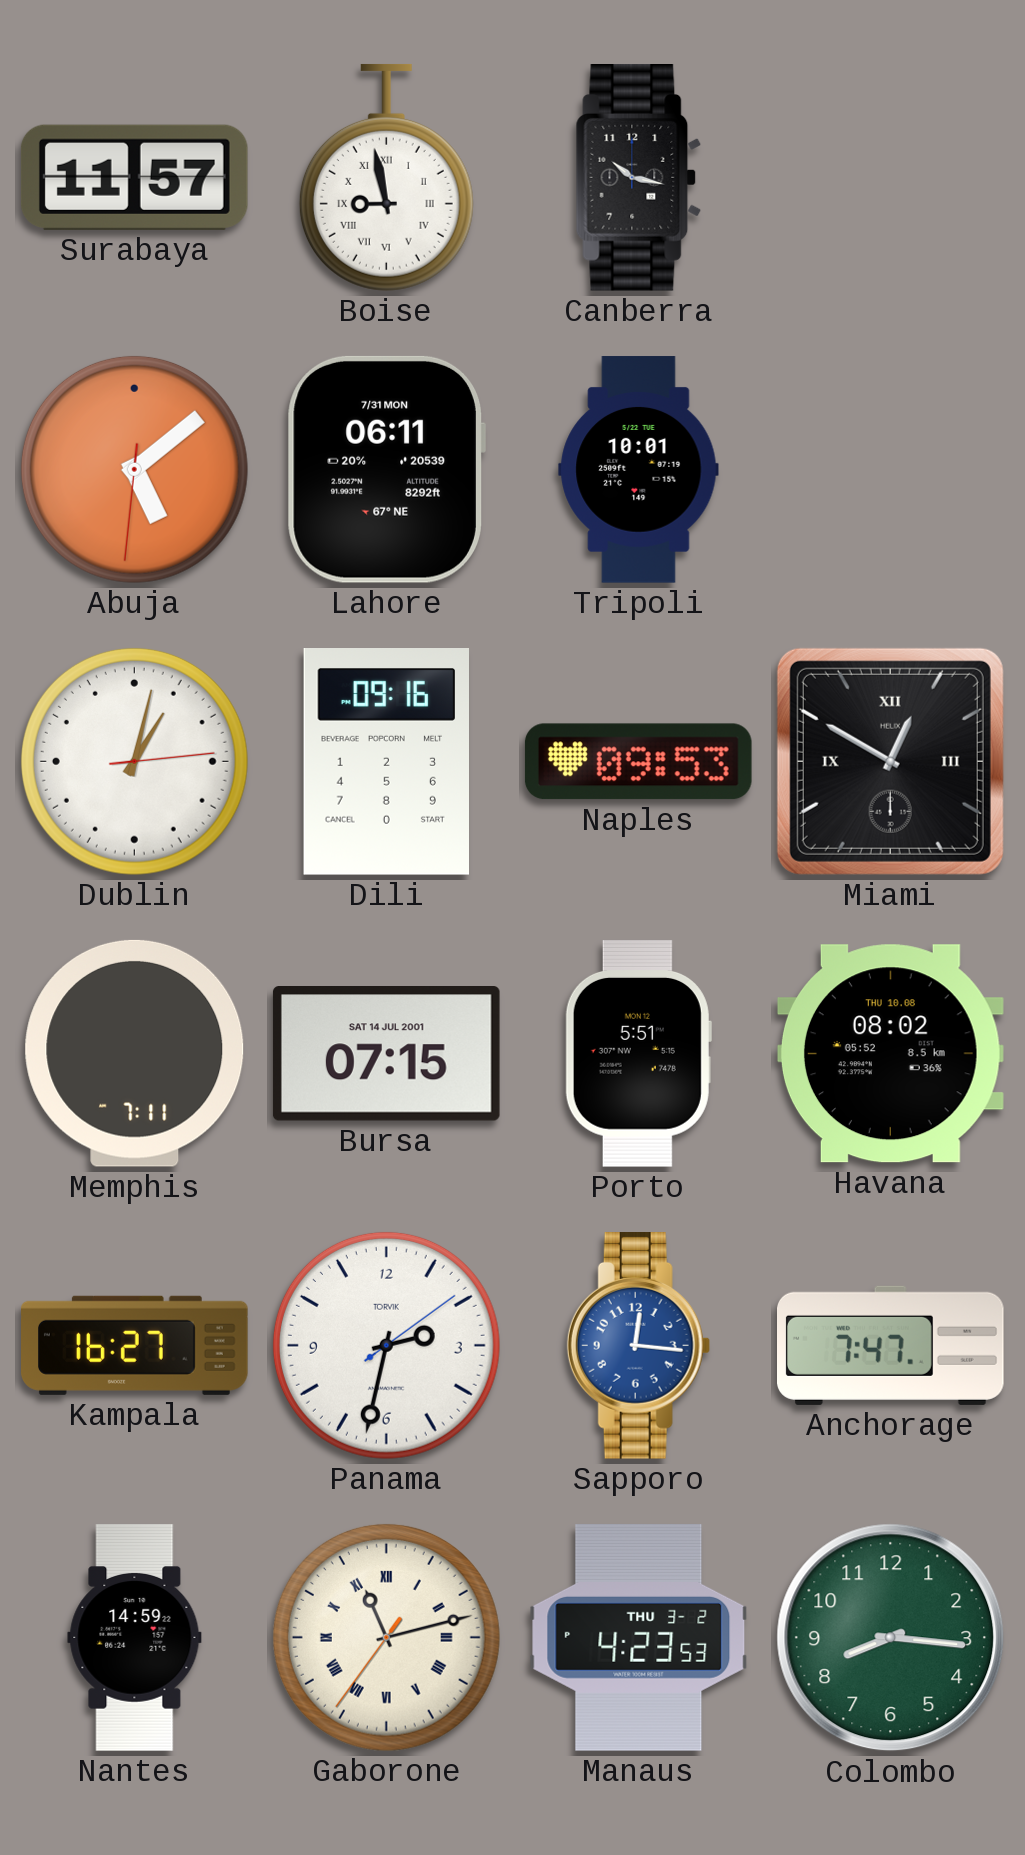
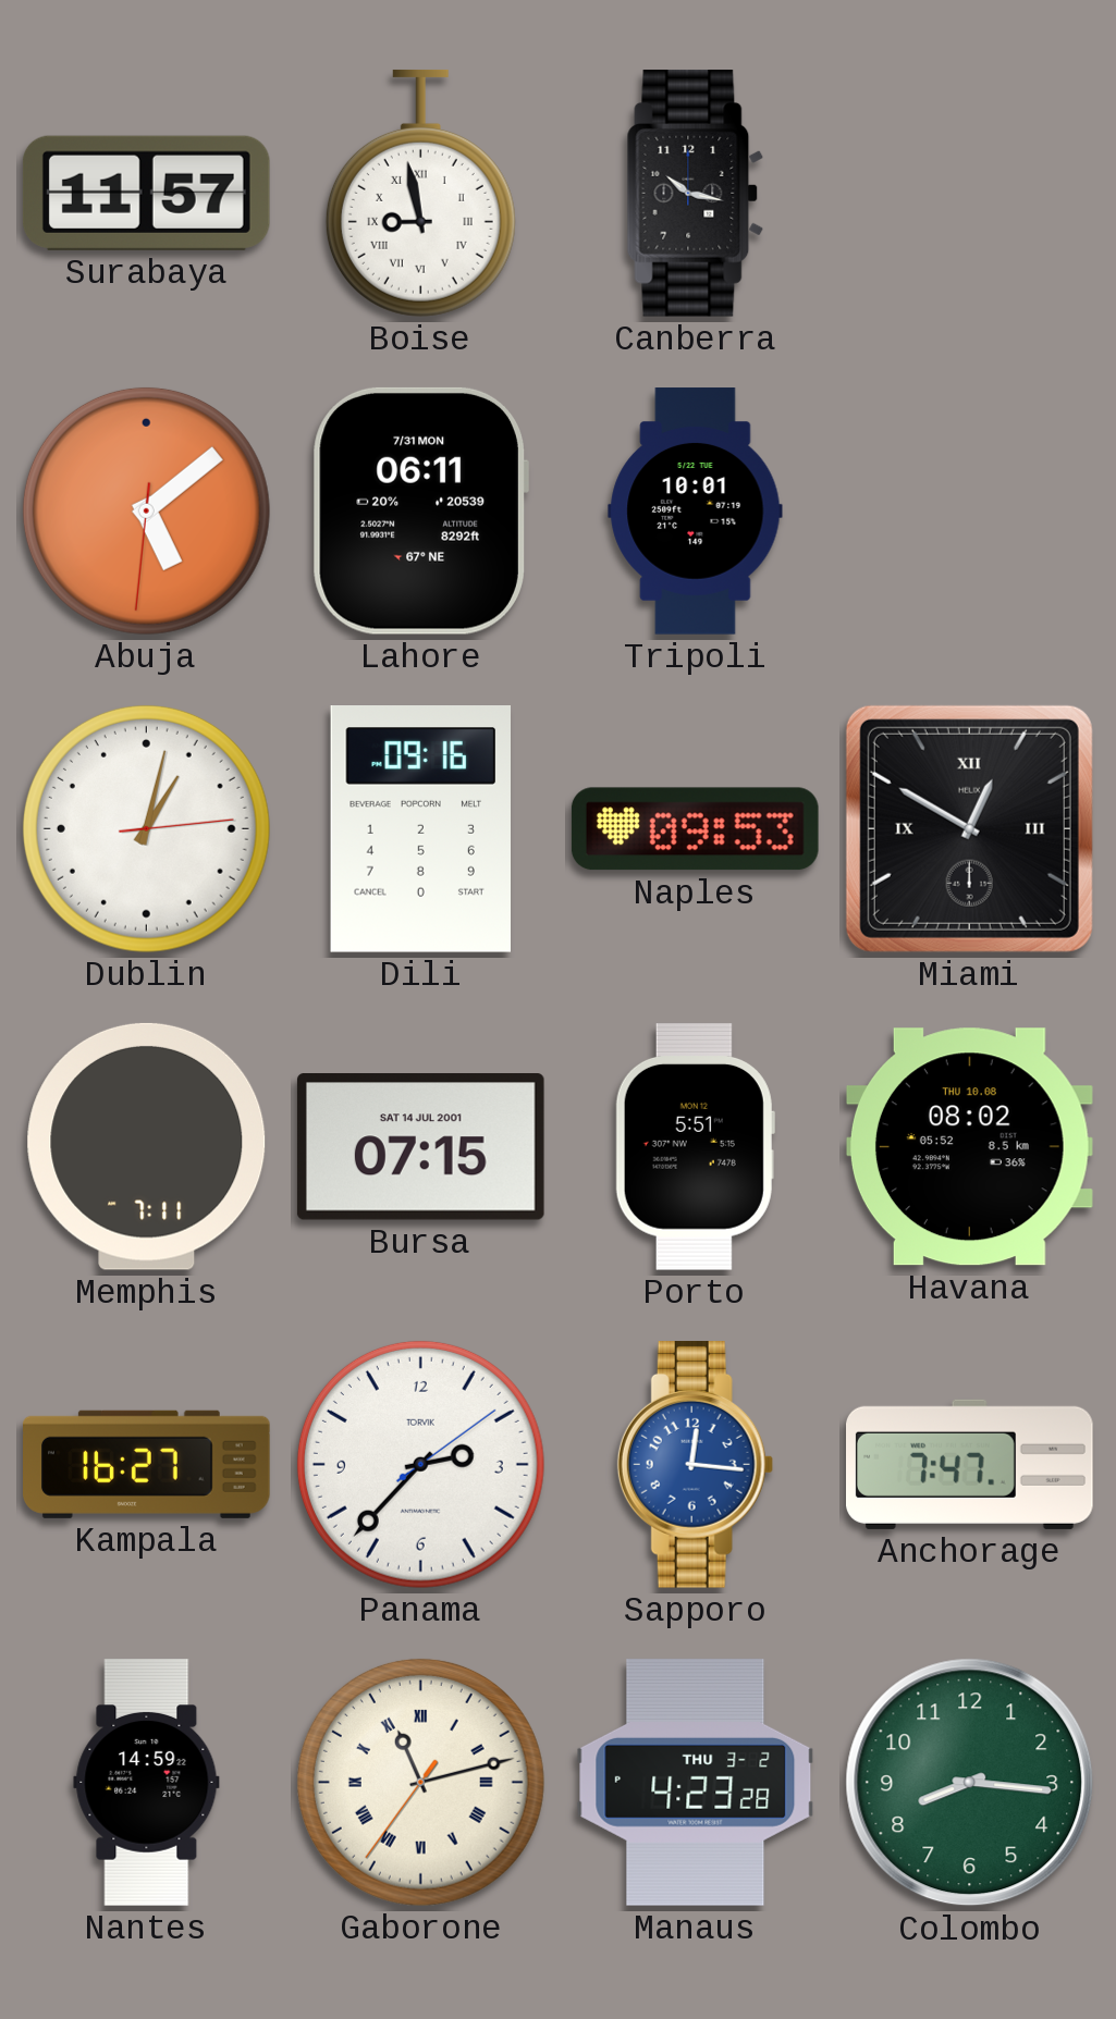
Panama: 2:32 -> 2:37 (420, 1464)
Manaus: 4:23:53 -> 4:23:28 (696, 1783)
